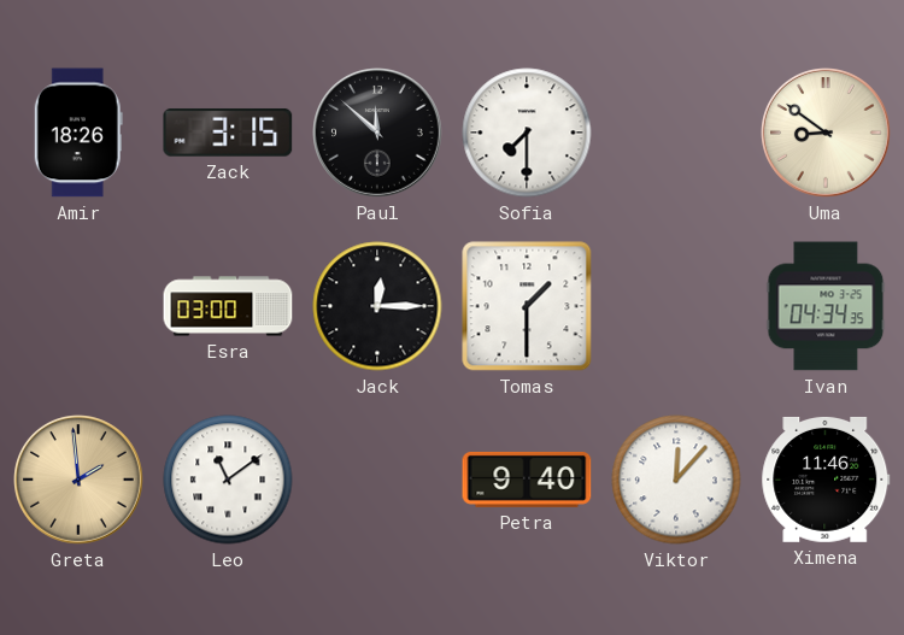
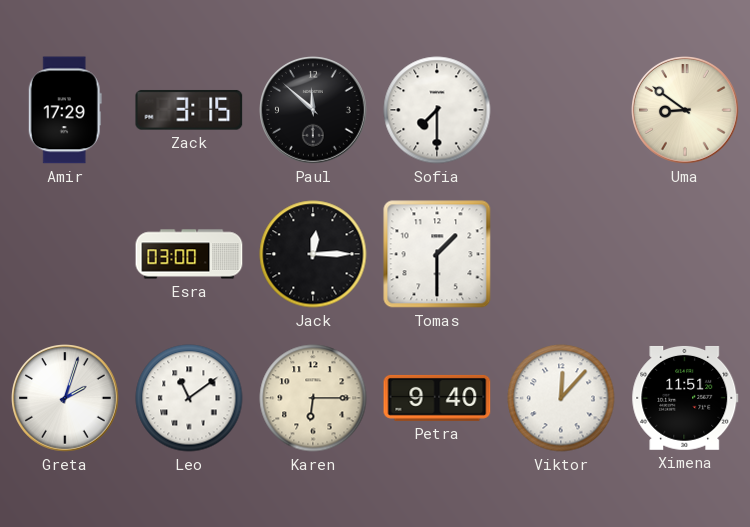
Amir: 18:26 -> 17:29 (65, 110)
Ivan: 04:34 -> none (826, 306)
Greta: 1:59 -> 2:03 (66, 399)
Greta dial: champagne -> white (66, 399)
Karen: none -> 6:15 (313, 398)
Ximena: 11:46 -> 11:51 (685, 398)
